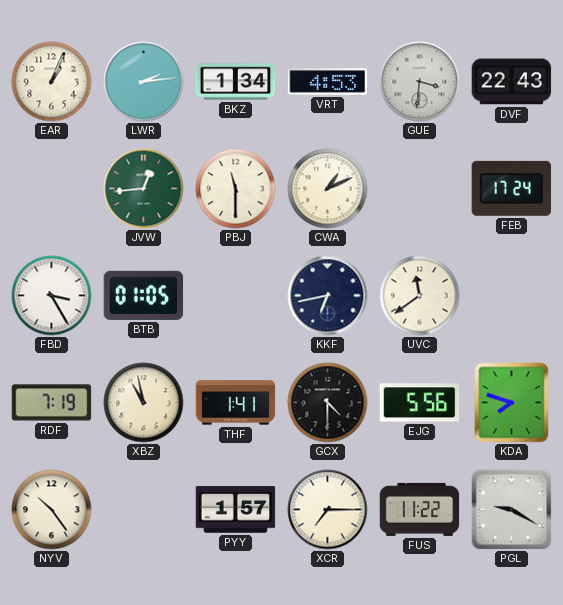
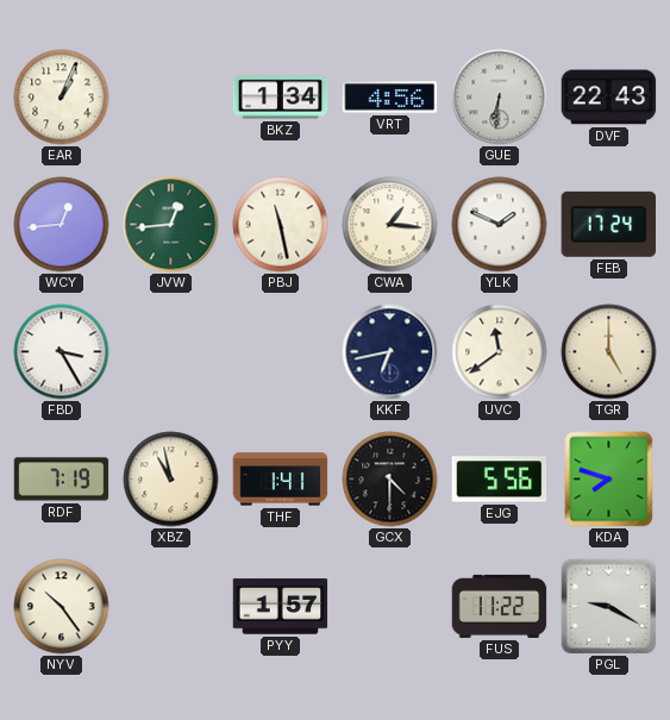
LWR: 2:14 -> none (144, 82)
VRT: 4:53 -> 4:56 (390, 98)
GUE: 3:31 -> 6:31 (500, 98)
WCY: none -> 12:44 (62, 225)
PBJ: 11:30 -> 11:28 (281, 225)
CWA: 1:11 -> 1:16 (390, 225)
YLK: none -> 1:49 (500, 225)
BTB: 01:05 -> none (144, 295)
TGR: none -> 5:00 (609, 352)
XCR: 7:15 -> none (328, 510)
